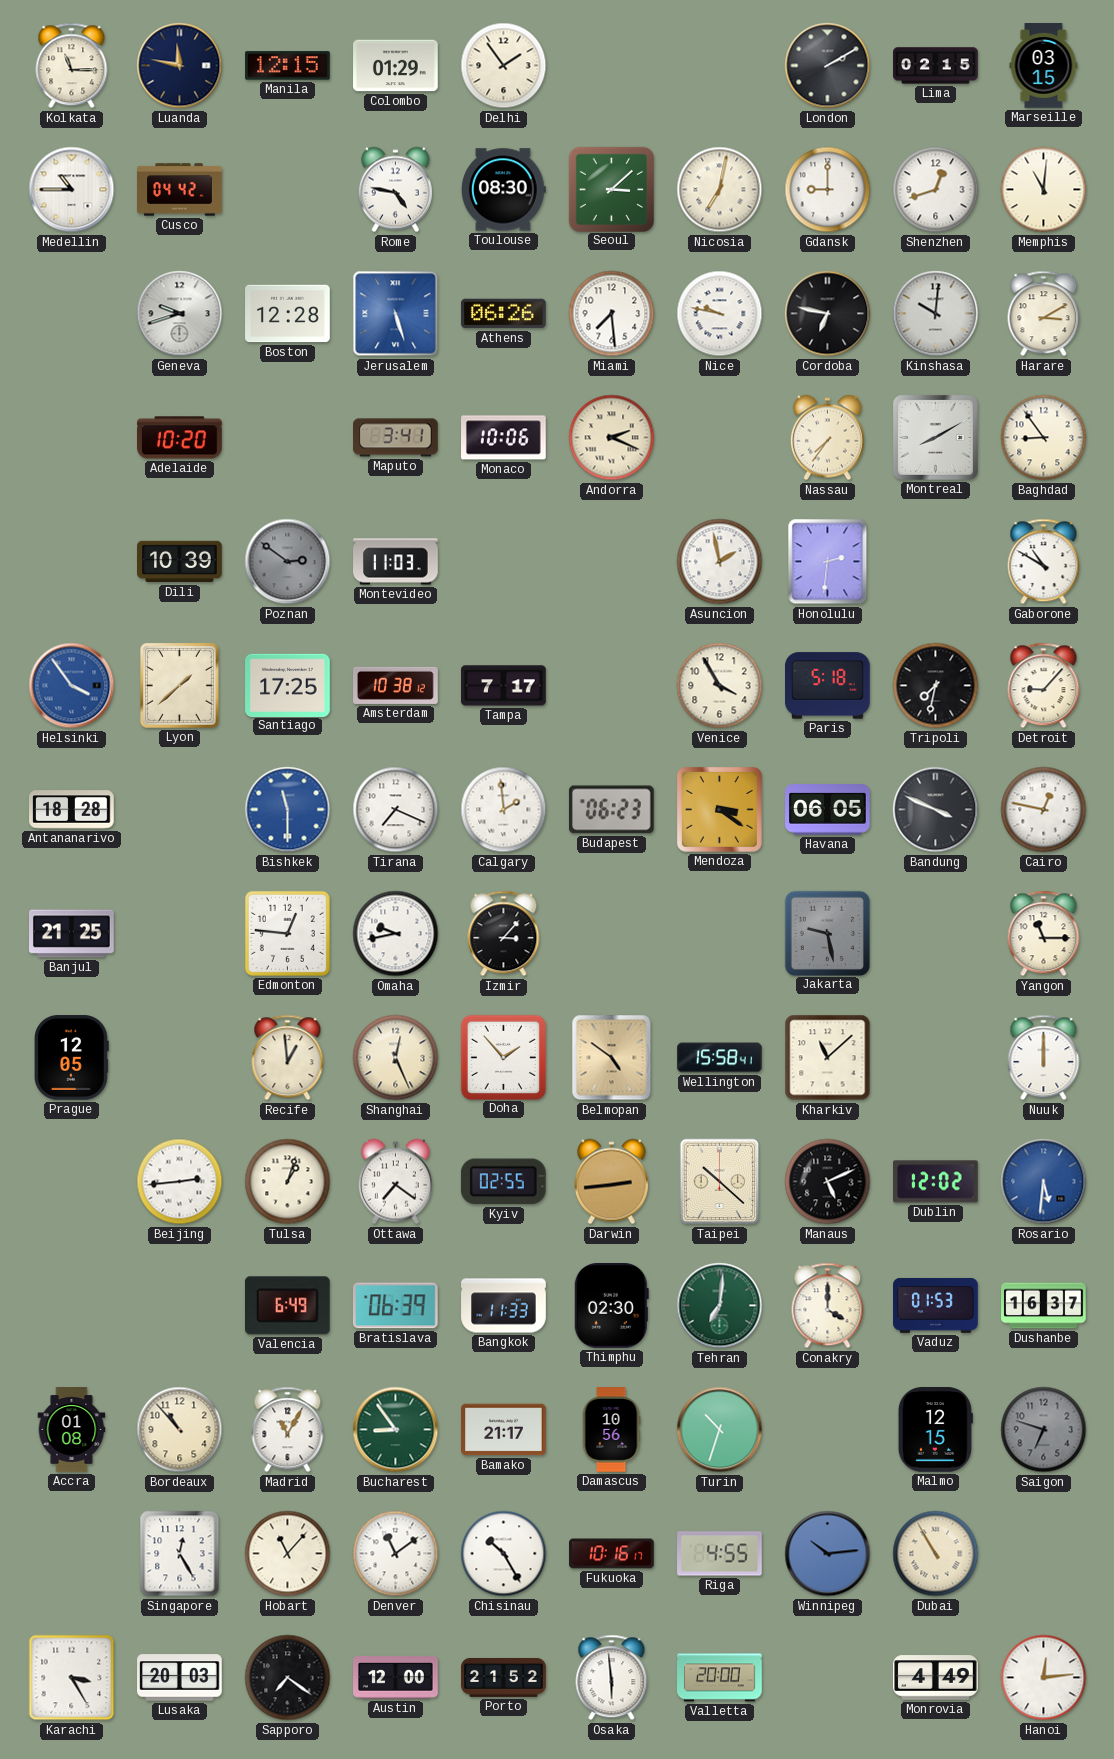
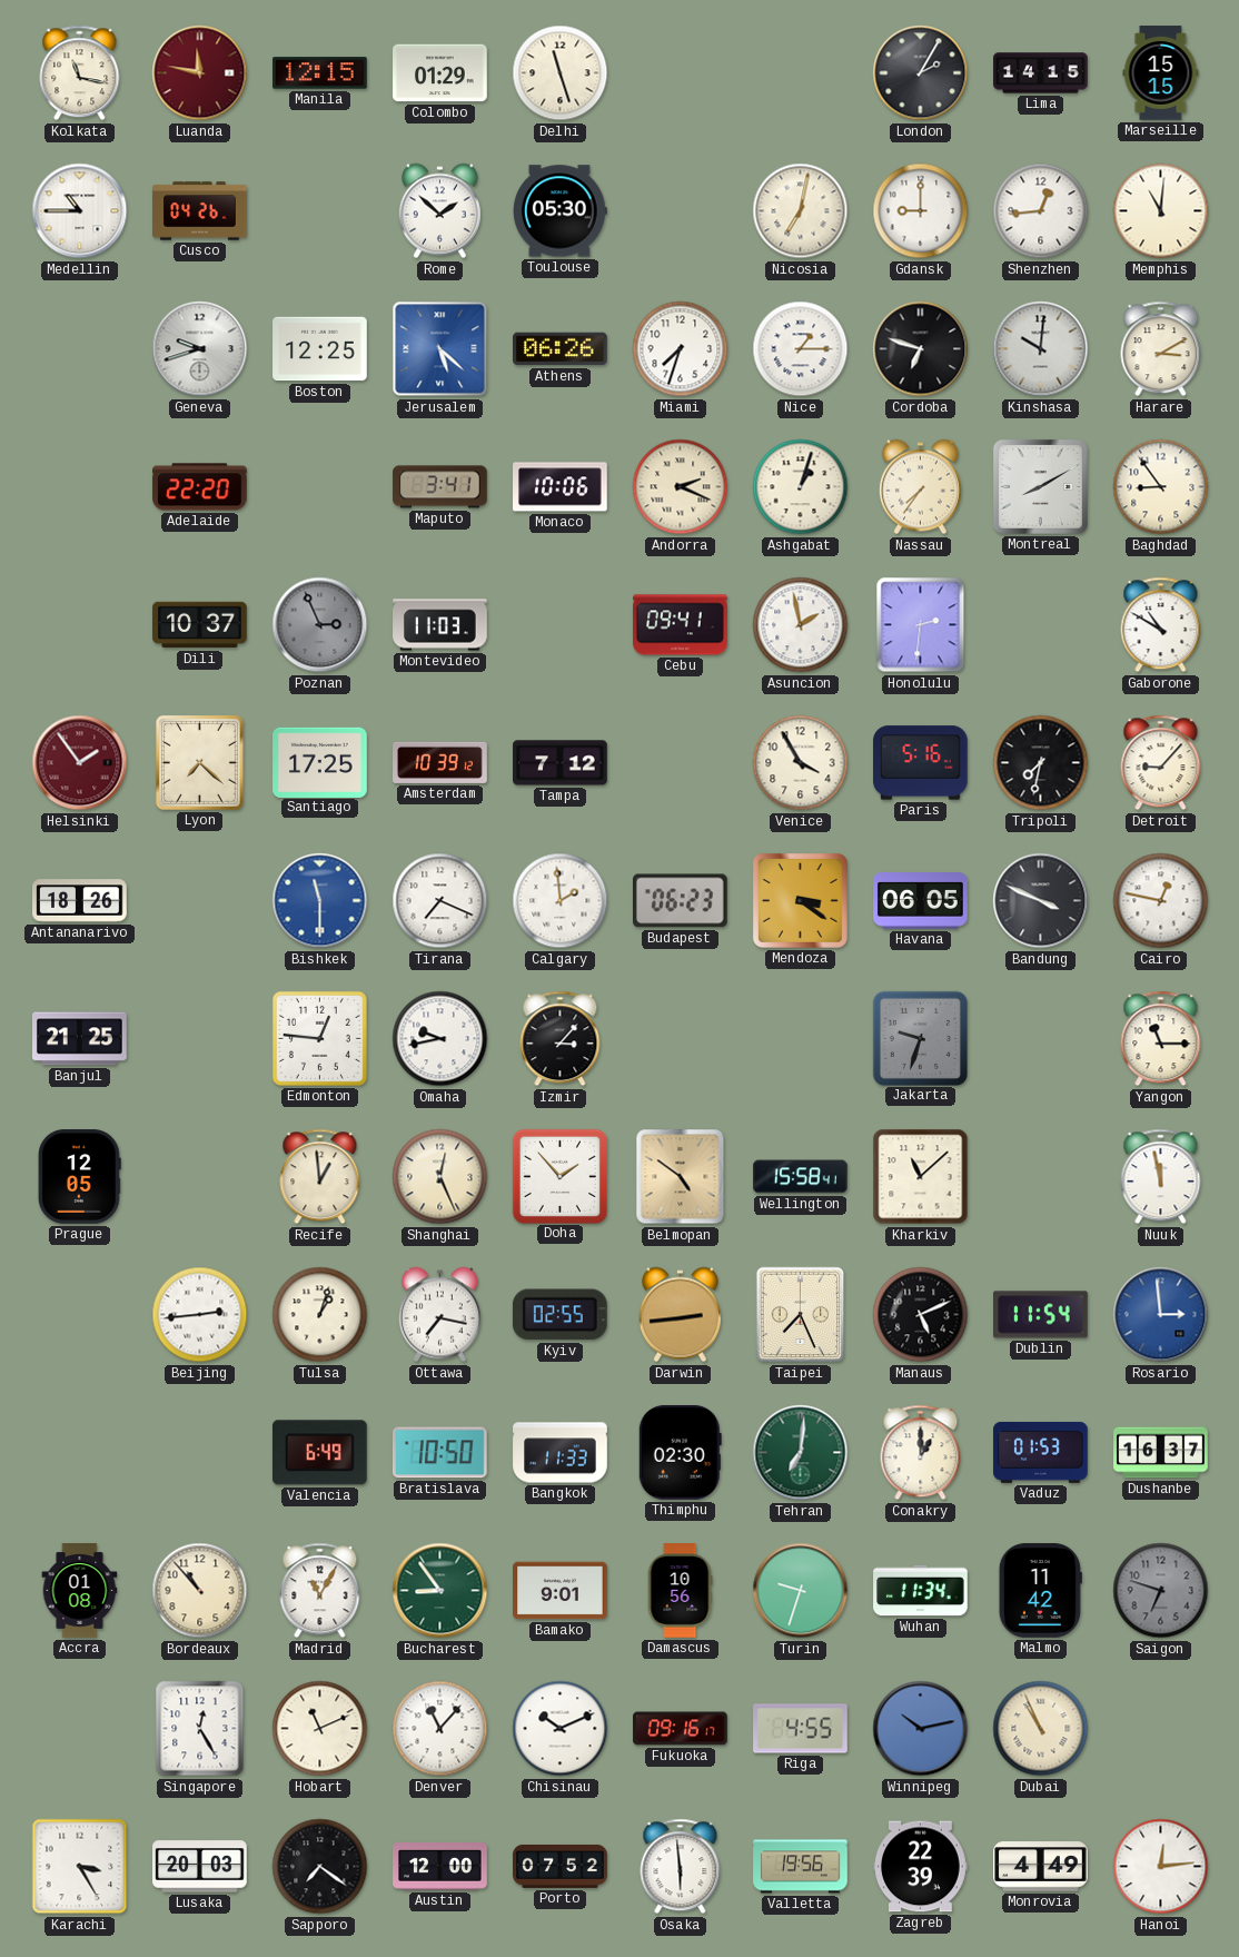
Kolkata: 11:15 -> 11:17 (80, 73)
Luanda dial: navy -> burgundy (200, 73)
Delhi: 1:54 -> 11:27 (561, 73)
London: 2:10 -> 2:05 (921, 73)
Lima: 02:15 -> 14:15 (1041, 73)
Marseille: 03:15 -> 15:15 (1161, 73)
Cusco: 04:42 -> 04:26 (200, 211)
Rome: 4:47 -> 1:52 (439, 211)
Toulouse: 08:30 -> 05:30 (559, 211)
Seoul: 3:08 -> none (611, 189)
Shenzhen: 12:42 -> 12:44 (1041, 211)
Boston: 12:28 -> 12:25 (320, 349)
Jerusalem: 5:27 -> 5:22 (440, 349)
Miami: 7:29 -> 7:33 (681, 349)
Nice: 9:47 -> 1:15 (801, 349)
Cordoba: 6:47 -> 6:48 (921, 349)
Adelaide: 10:20 -> 22:20 (200, 487)
Ashgabat: none -> 1:03 (801, 487)
Dili: 10:39 -> 10:37 (200, 625)
Poznan: 2:51 -> 2:56 (320, 625)
Cebu: none -> 09:41 (681, 625)
Helsinki: 3:54 -> 1:54 (80, 763)
Helsinki dial: blue -> burgundy (80, 763)
Lyon: 1:38 -> 7:22 (199, 762)
Amsterdam: 10:38 -> 10:39 (440, 762)
Tampa: 7:17 -> 7:12 (561, 763)
Paris: 5:18 -> 5:16 (921, 763)
Antananarivo: 18:28 -> 18:26 (80, 901)
Jakarta: 9:28 -> 9:33 (920, 1038)
Nuuk: 12:00 -> 11:58 (1161, 1177)
Ottawa: 7:21 -> 7:17 (439, 1315)
Taipei: 10:22 -> 7:26 (801, 1315)
Dublin: 12:02 -> 11:54 (1041, 1315)
Rosario: 5:31 -> 2:59 (1161, 1315)
Bratislava: 06:39 -> 10:50 (440, 1453)
Conakry: 4:00 -> 1:00 (921, 1453)
Bamako: 21:17 -> 9:01 (561, 1591)
Turin: 10:33 -> 9:33 (801, 1591)
Wuhan: none -> 11:34 (921, 1591)
Malmo: 12:15 -> 11:42 (1040, 1591)
Hobart: 11:07 -> 11:11 (320, 1729)
Denver: 11:09 -> 11:07 (440, 1729)
Chisinau: 10:25 -> 10:11 (561, 1729)
Fukuoka: 10:16 -> 09:16 (681, 1729)
Winnipeg: 10:14 -> 10:13 (921, 1729)
Dubai: 10:55 -> 10:56 (1041, 1729)
Porto: 21:52 -> 07:52 (561, 1867)
Valletta: 20:00 -> 19:56 (801, 1867)
Zagreb: none -> 22:39 (921, 1867)
